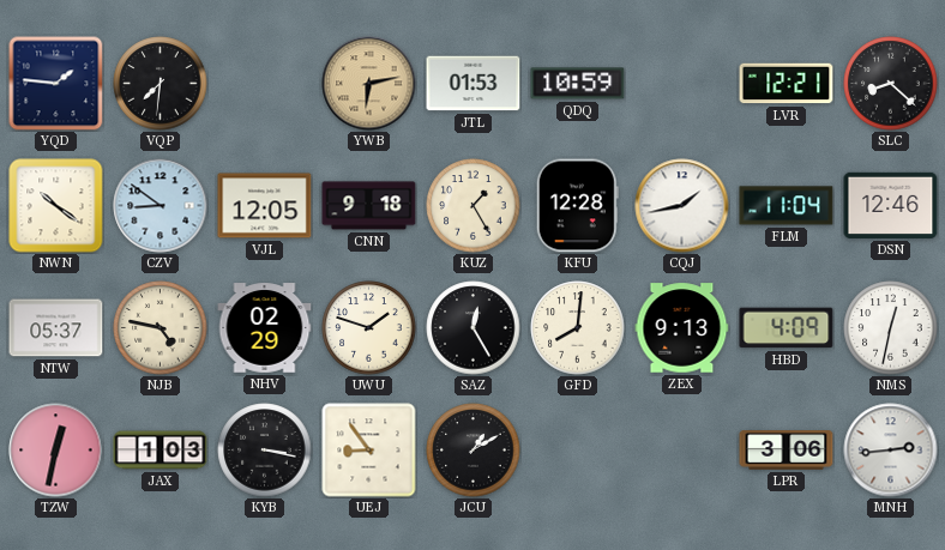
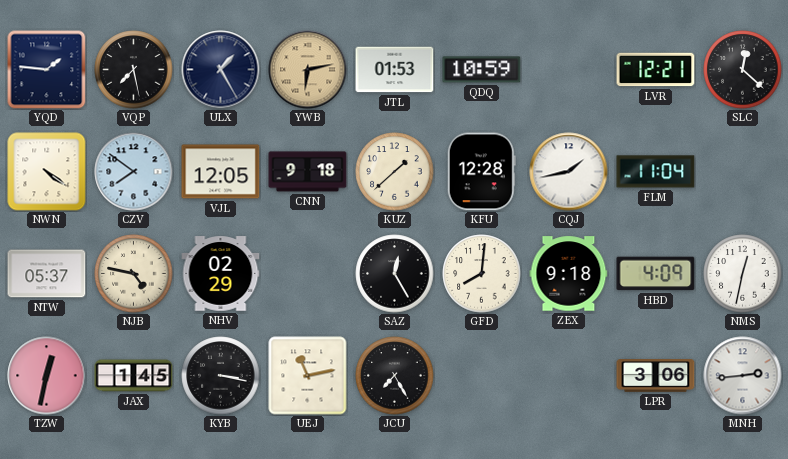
VQP: 7:31 -> 7:28 (134, 70)
ULX: none -> 1:25 (221, 70)
SLC: 8:22 -> 12:22 (743, 70)
NWN: 10:21 -> 4:21 (47, 172)
CZV: 8:51 -> 7:51 (134, 172)
KUZ: 1:25 -> 1:38 (395, 172)
DSN: 12:46 -> none (891, 205)
UWU: 1:48 -> none (369, 328)
ZEX: 9:13 -> 9:18 (569, 274)
JAX: 1:03 -> 1:45 (134, 376)
UEJ: 8:54 -> 11:13 (308, 376)
JCU: 1:10 -> 7:25 (395, 376)
